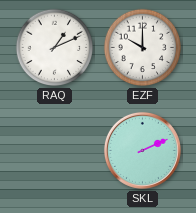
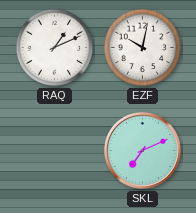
EZF: 10:00 -> 10:02 (143, 48)
SKL: 2:11 -> 7:11 (142, 150)
